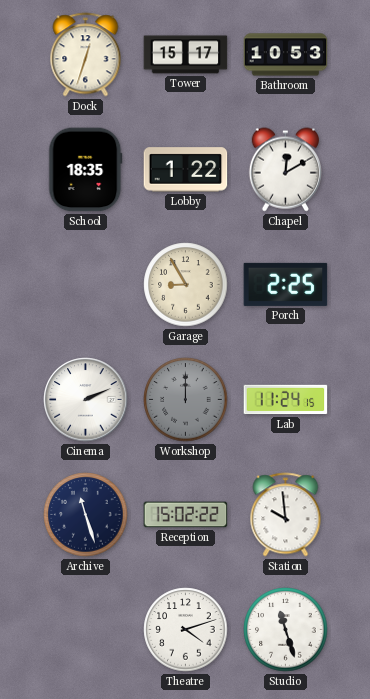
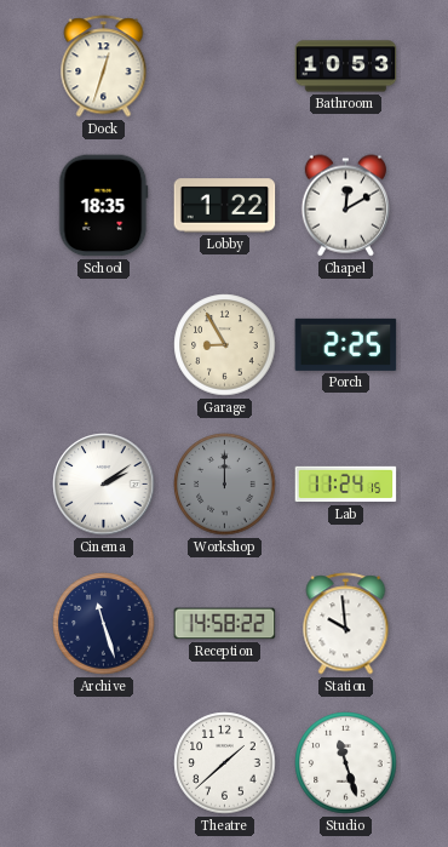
Tower: 15:17 -> none (186, 55)
Cinema: 2:11 -> 2:09 (104, 485)
Reception: 15:02 -> 14:58 (225, 624)
Theatre: 4:12 -> 1:38 (225, 763)
